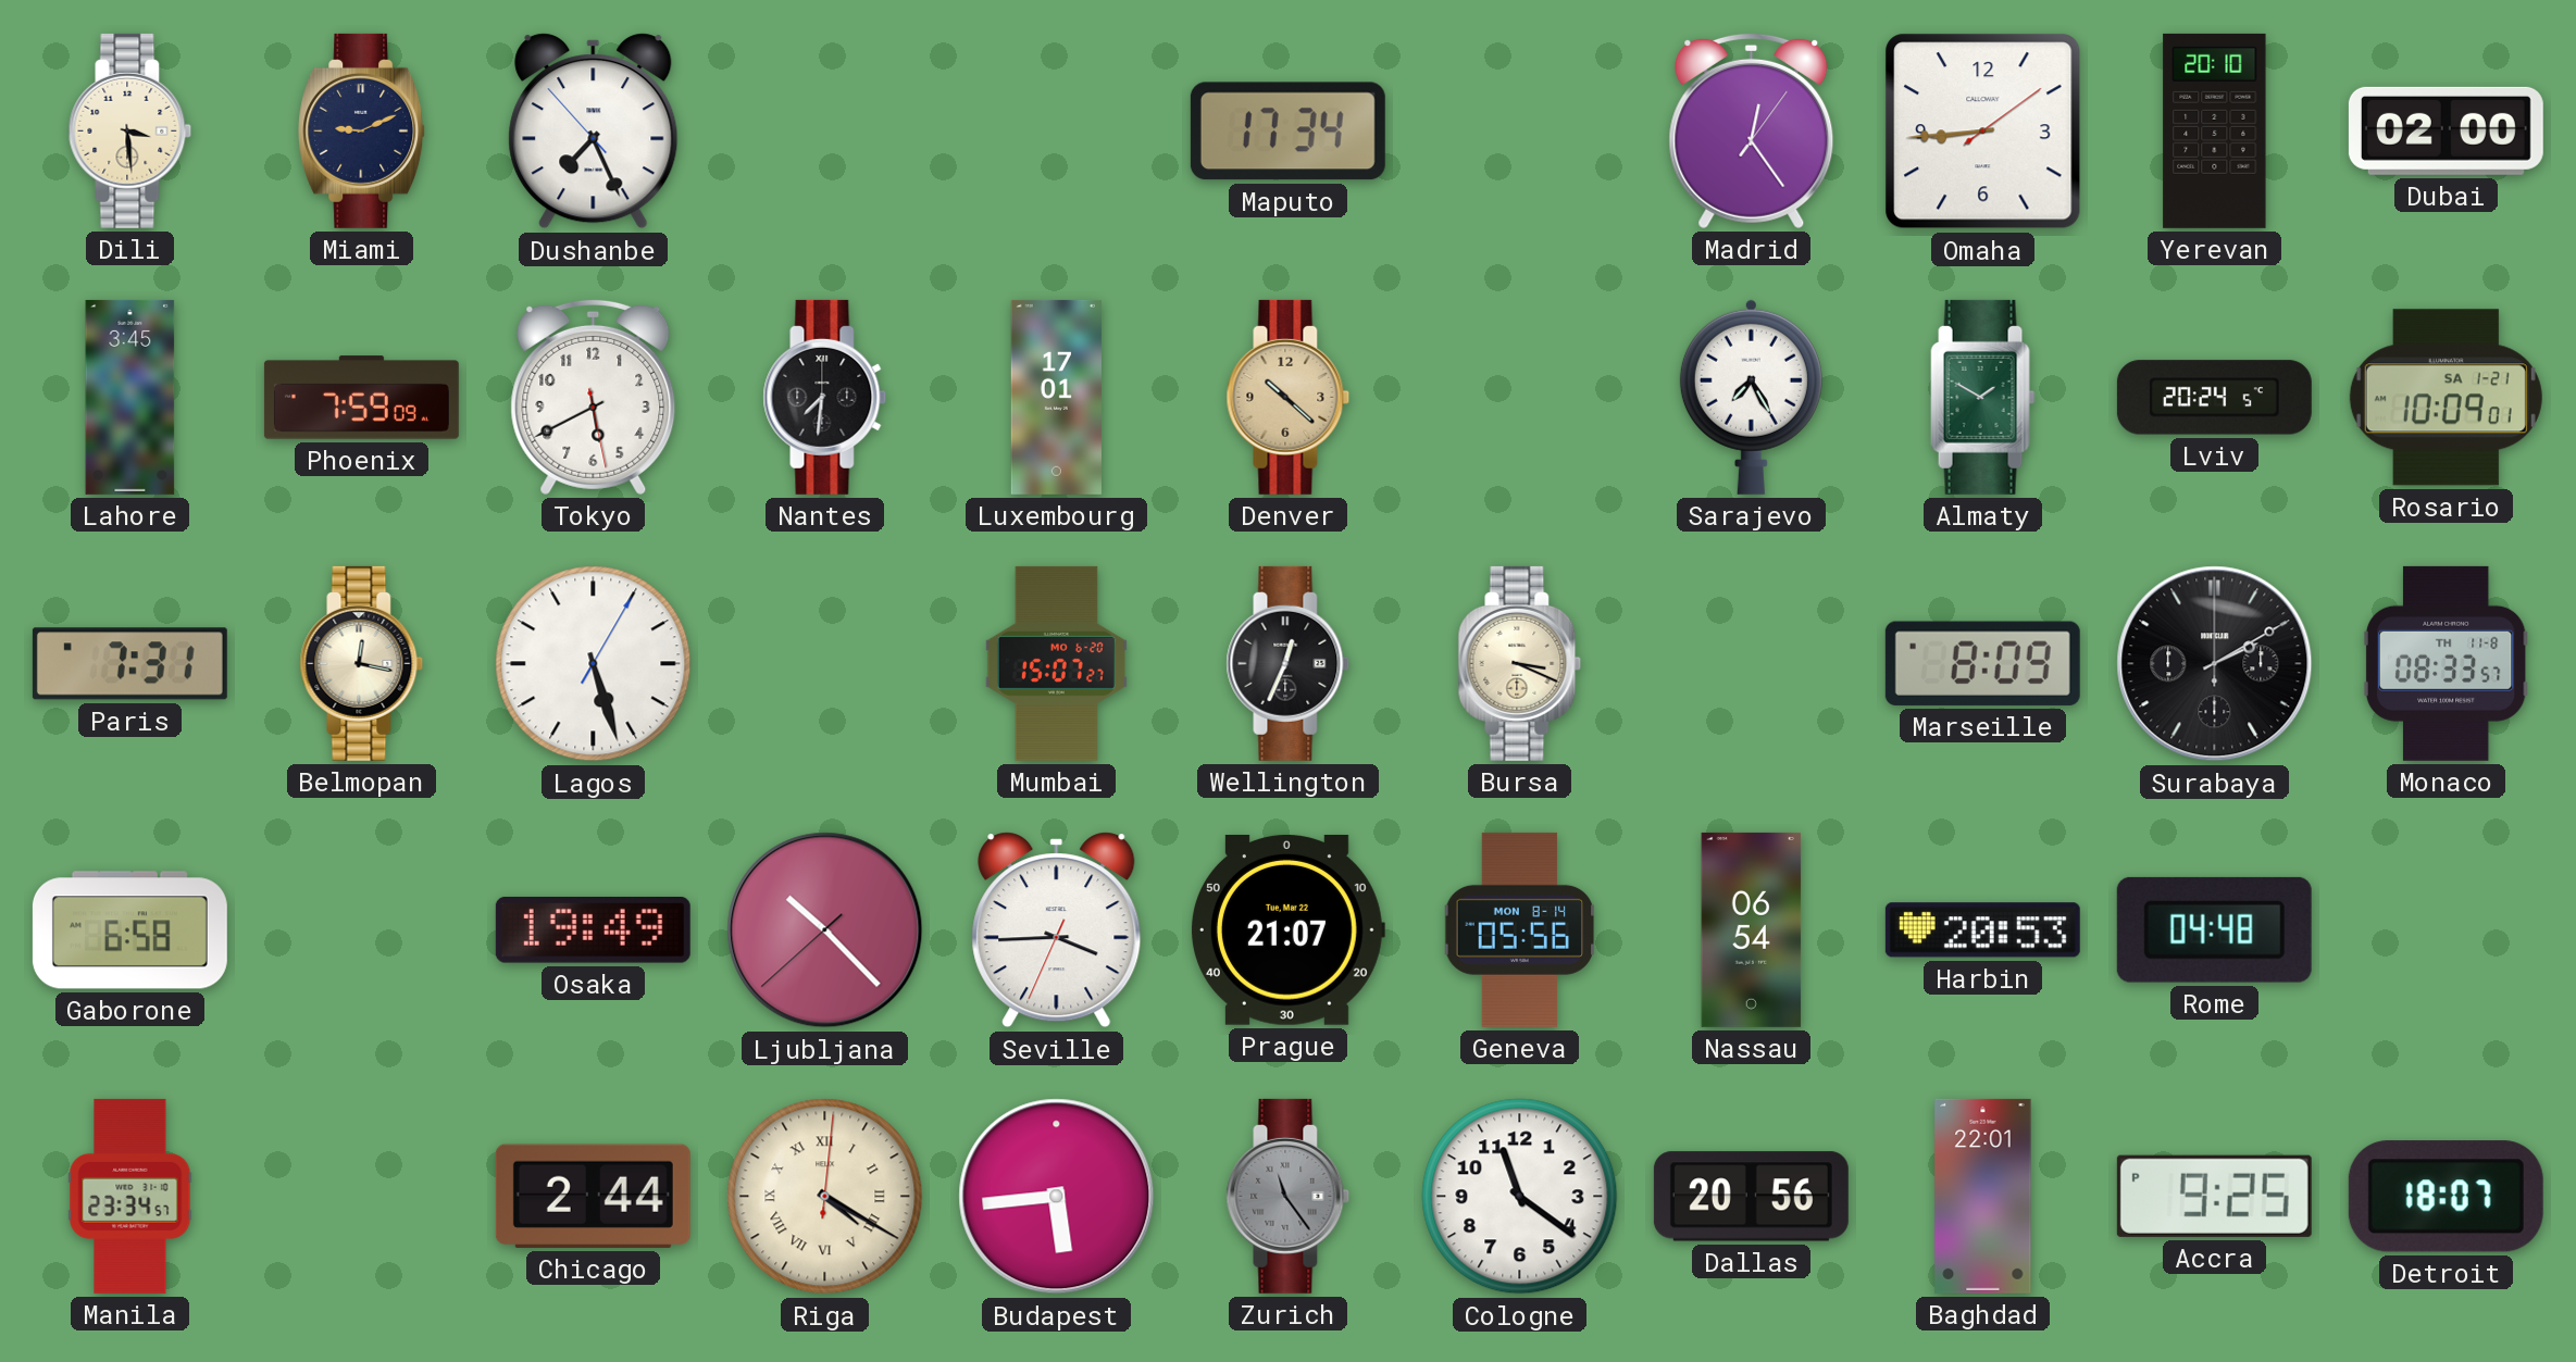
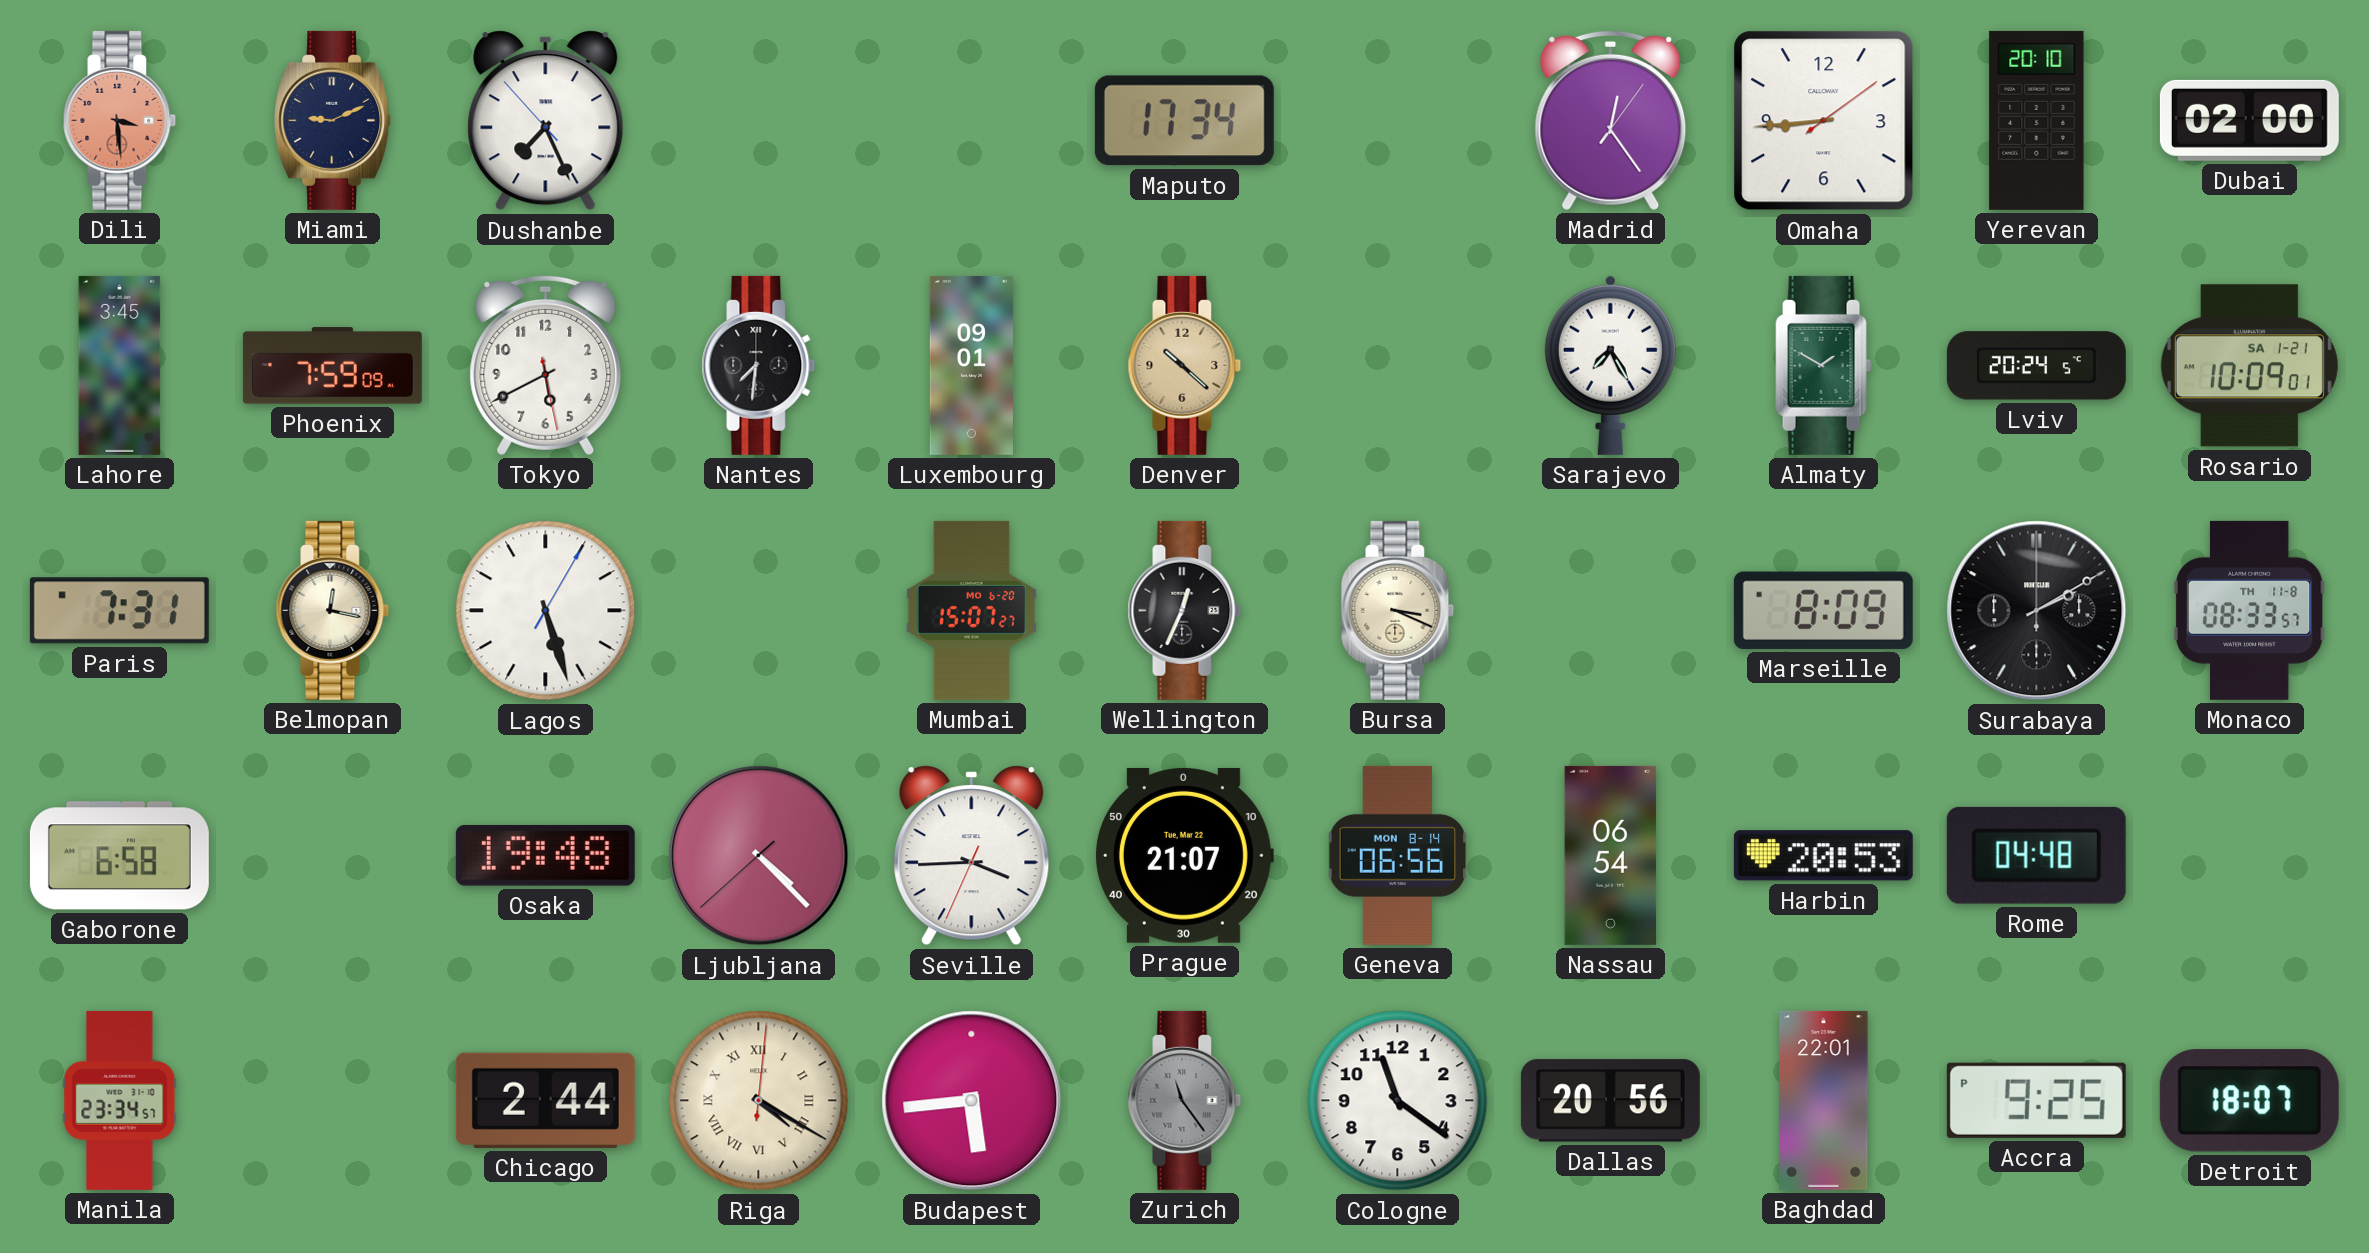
Dili dial: cream -> salmon (120, 120)
Luxembourg: 17:01 -> 09:01 (971, 365)
Osaka: 19:49 -> 19:48 (545, 855)
Ljubljana: 10:22 -> 4:22 (759, 856)
Geneva: 05:56 -> 06:56 (1398, 855)
